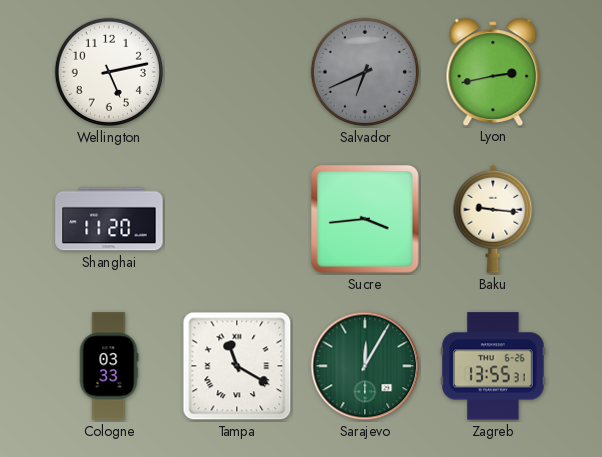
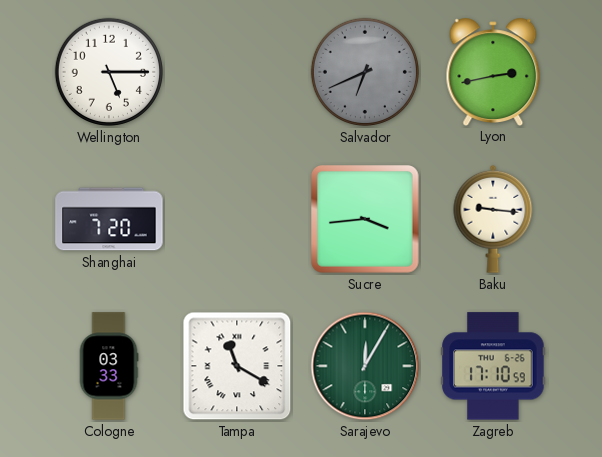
Wellington: 5:13 -> 5:15 (109, 72)
Shanghai: 11:20 -> 7:20 (109, 219)
Zagreb: 13:55 -> 17:10 (493, 366)
